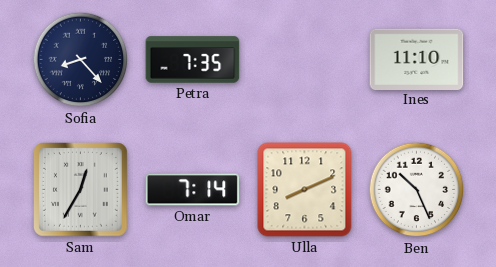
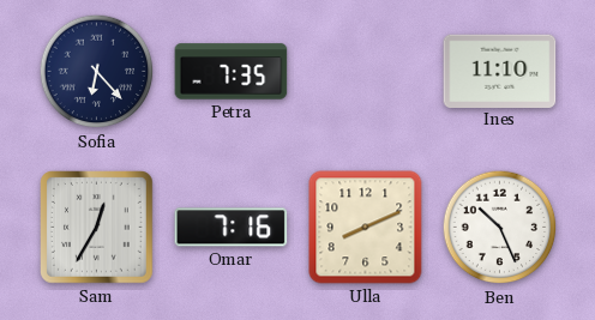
Sofia: 8:23 -> 6:23 (97, 72)
Omar: 7:14 -> 7:16 (232, 228)
